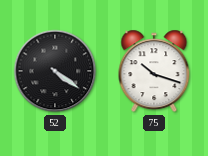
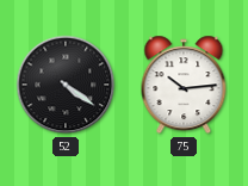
75: 10:18 -> 10:14 (184, 85)
